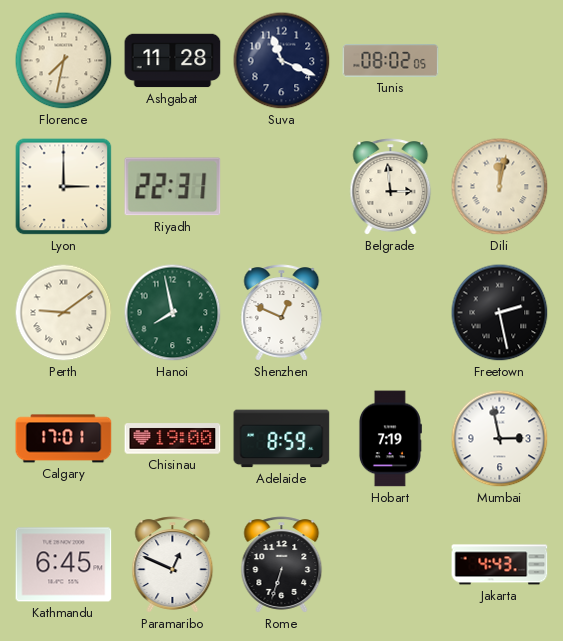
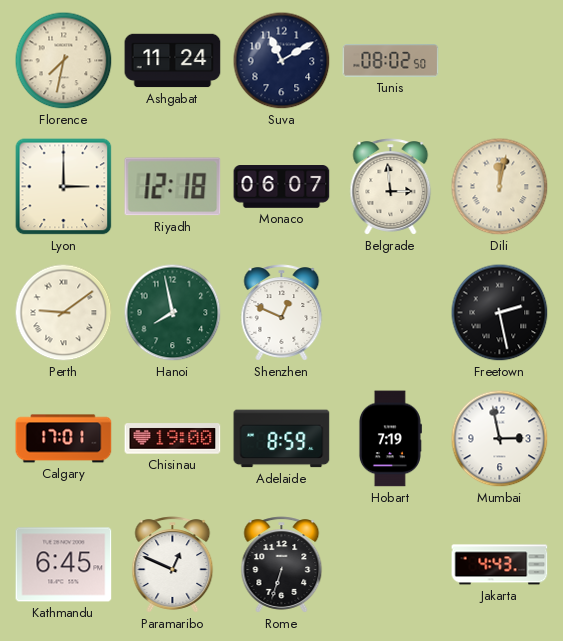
Ashgabat: 11:28 -> 11:24 (173, 61)
Suva: 11:19 -> 11:10 (282, 61)
Tunis: 08:02:05 -> 08:02:50 (391, 61)
Riyadh: 22:31 -> 12:18 (173, 187)
Monaco: none -> 06:07 (282, 187)
